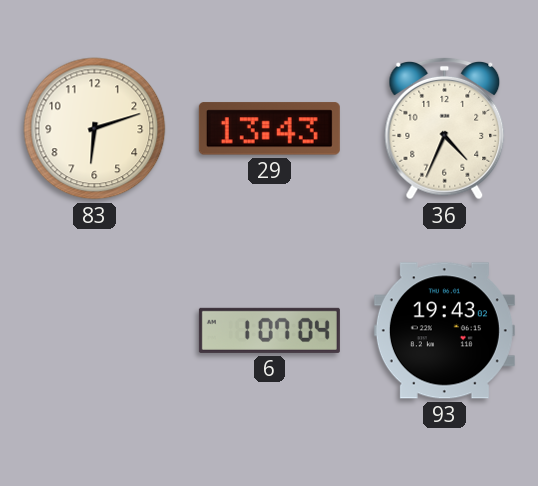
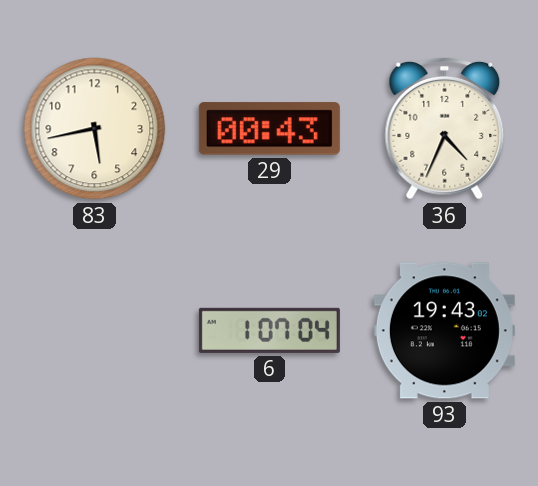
83: 6:12 -> 5:43 (95, 129)
29: 13:43 -> 00:43 (269, 129)
